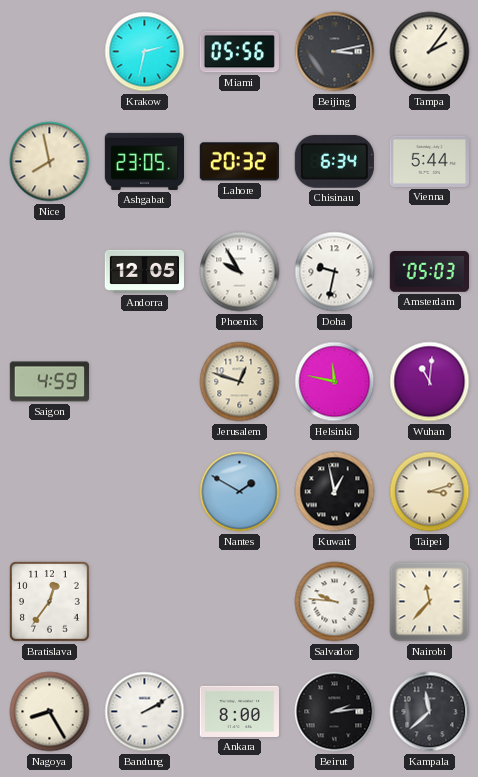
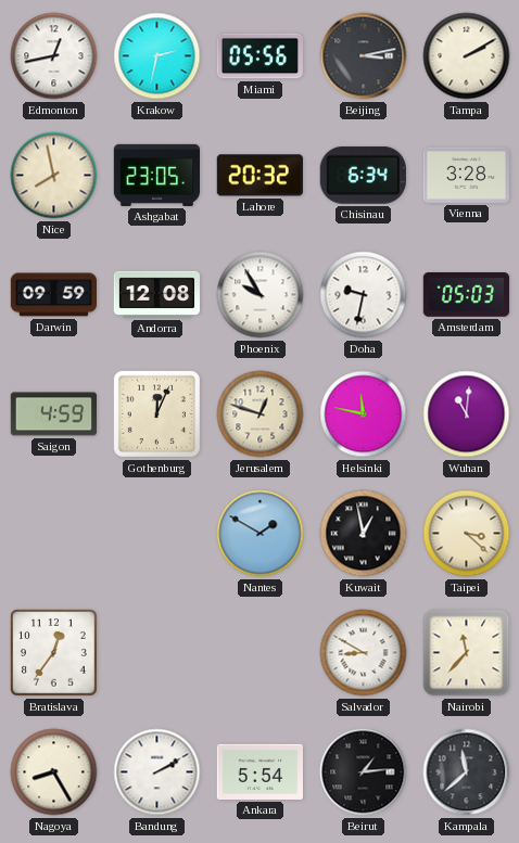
Edmonton: none -> 12:43 (54, 56)
Tampa: 2:06 -> 2:10 (467, 56)
Vienna: 5:44 -> 3:28 (466, 175)
Darwin: none -> 09:59 (54, 295)
Andorra: 12:05 -> 12:08 (156, 294)
Gothenburg: none -> 12:04 (156, 413)
Taipei: 3:12 -> 3:22 (467, 534)
Salvador: 9:46 -> 8:50 (364, 653)
Ankara: 8:00 -> 5:54 (259, 771)
Beirut: 2:14 -> 1:14 (364, 772)
